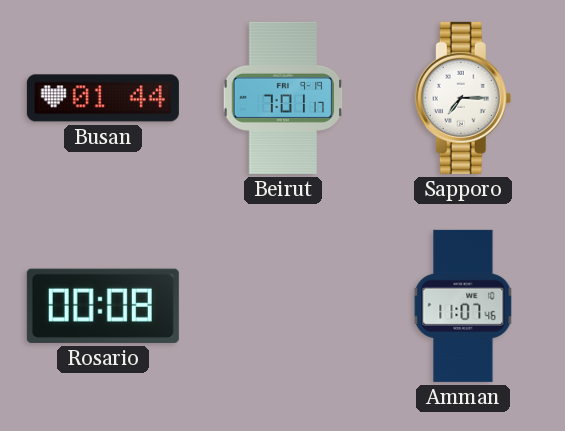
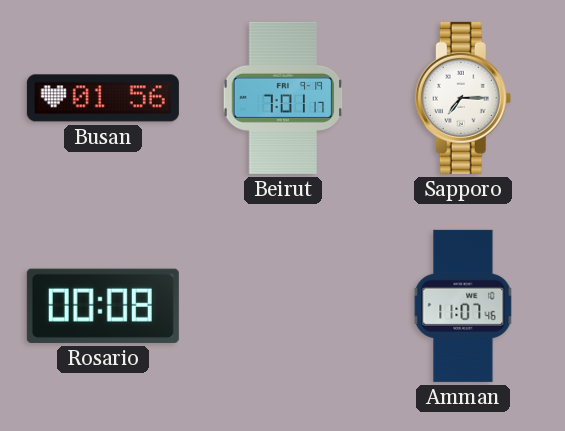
Busan: 01:44 -> 01:56 (103, 98)
